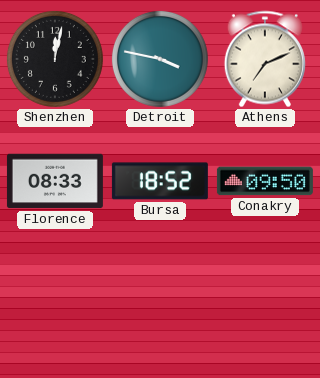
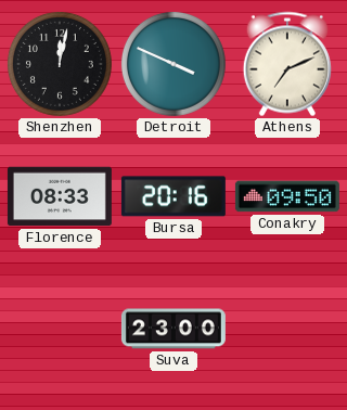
Detroit: 3:47 -> 3:49 (173, 64)
Bursa: 18:52 -> 20:16 (173, 196)
Suva: none -> 23:00 (173, 329)
